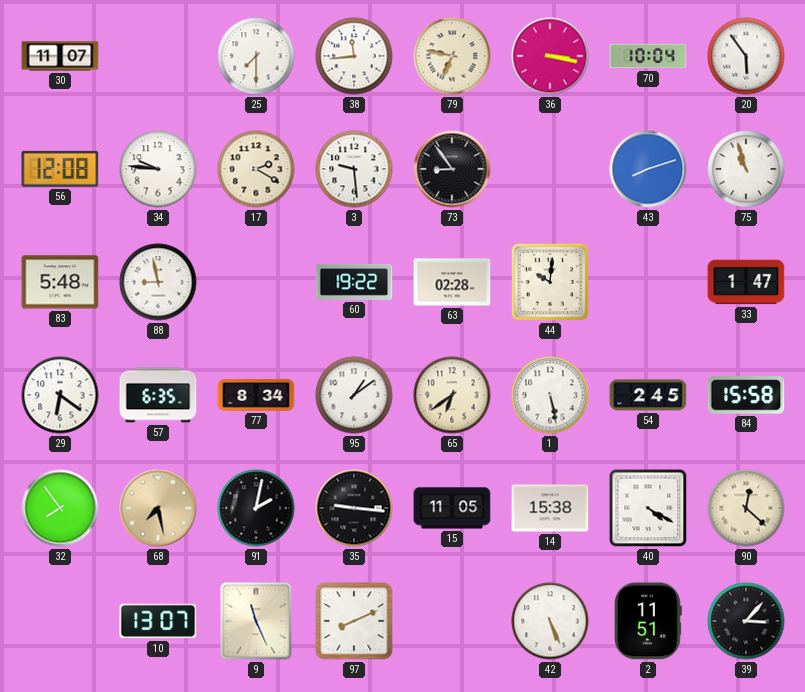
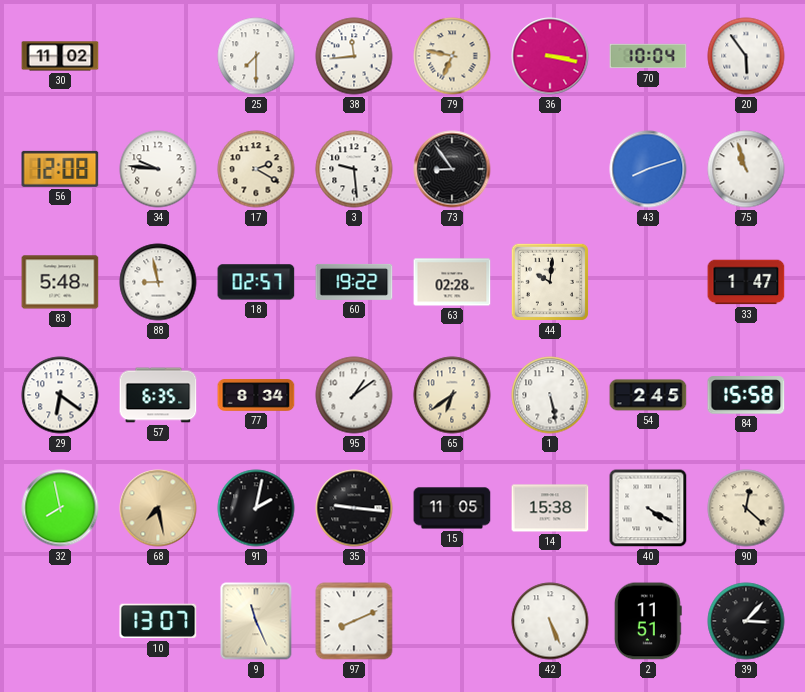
30: 11:07 -> 11:02 (60, 56)
18: none -> 02:57 (256, 282)
32: 7:54 -> 7:58 (60, 508)
